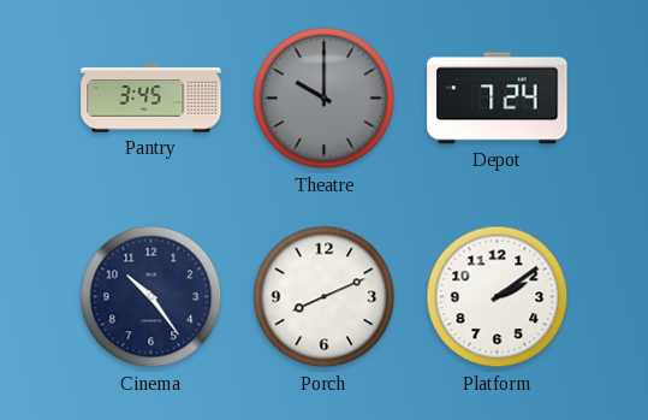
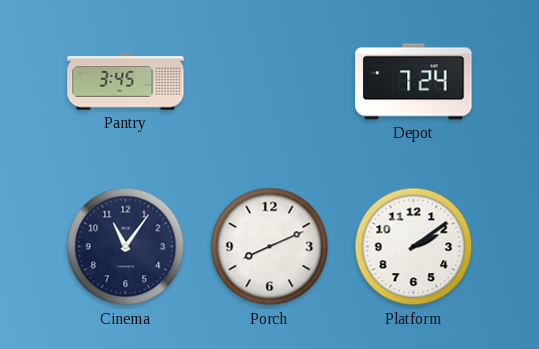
Theatre: 10:00 -> none (325, 99)
Cinema: 10:24 -> 11:06 (126, 247)
